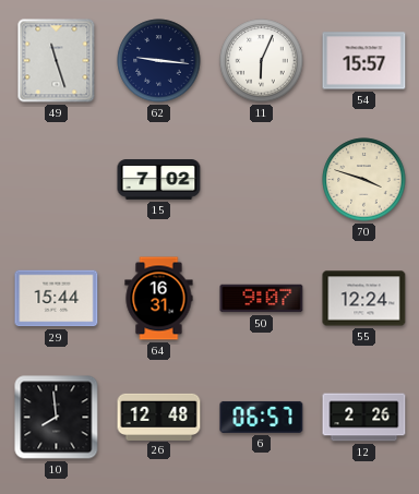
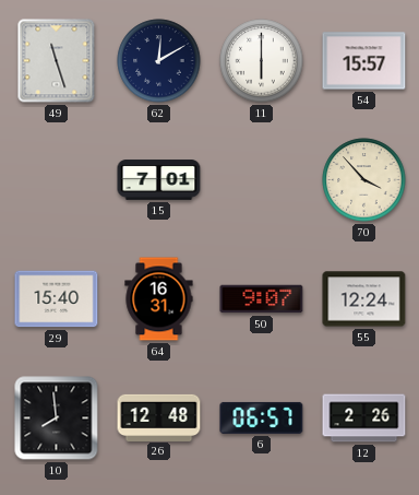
62: 9:16 -> 12:10 (159, 61)
11: 6:04 -> 6:00 (262, 61)
15: 7:02 -> 7:01 (159, 180)
70: 3:48 -> 3:53 (364, 180)
29: 15:44 -> 15:40 (57, 299)
